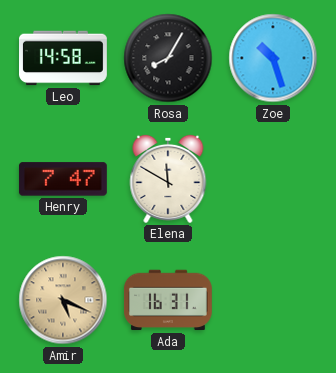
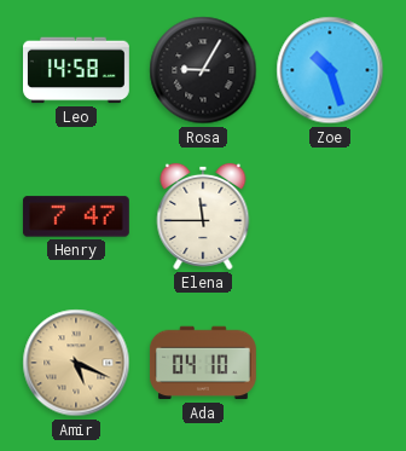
Rosa: 8:05 -> 9:05 (203, 70)
Elena: 11:50 -> 11:45 (203, 216)
Ada: 16:31 -> 04:10 (203, 363)
